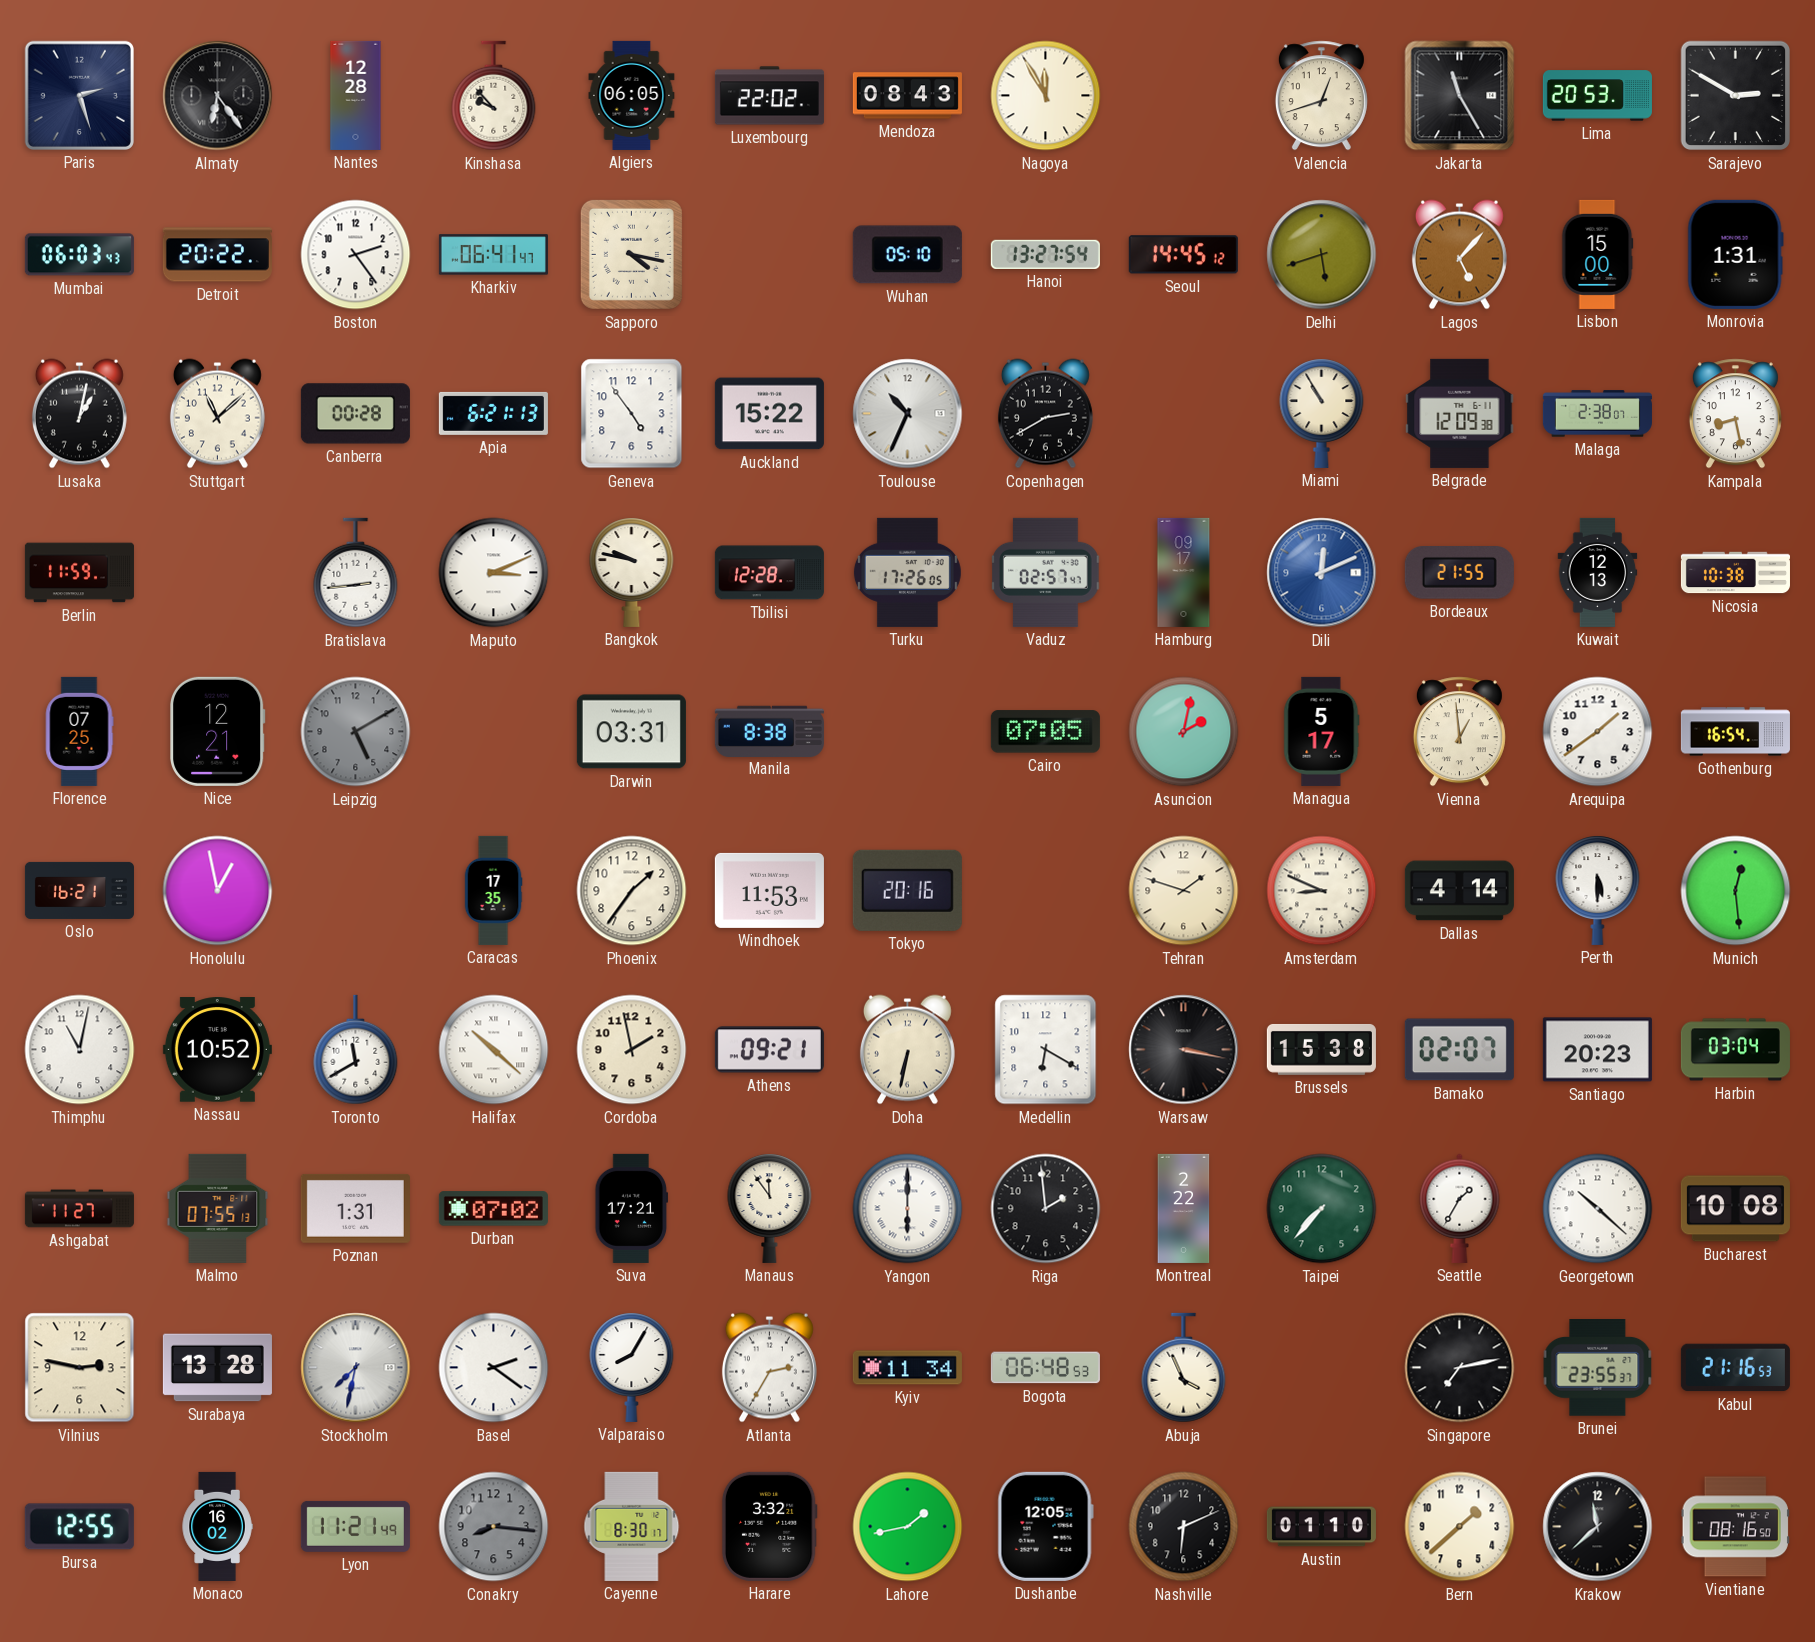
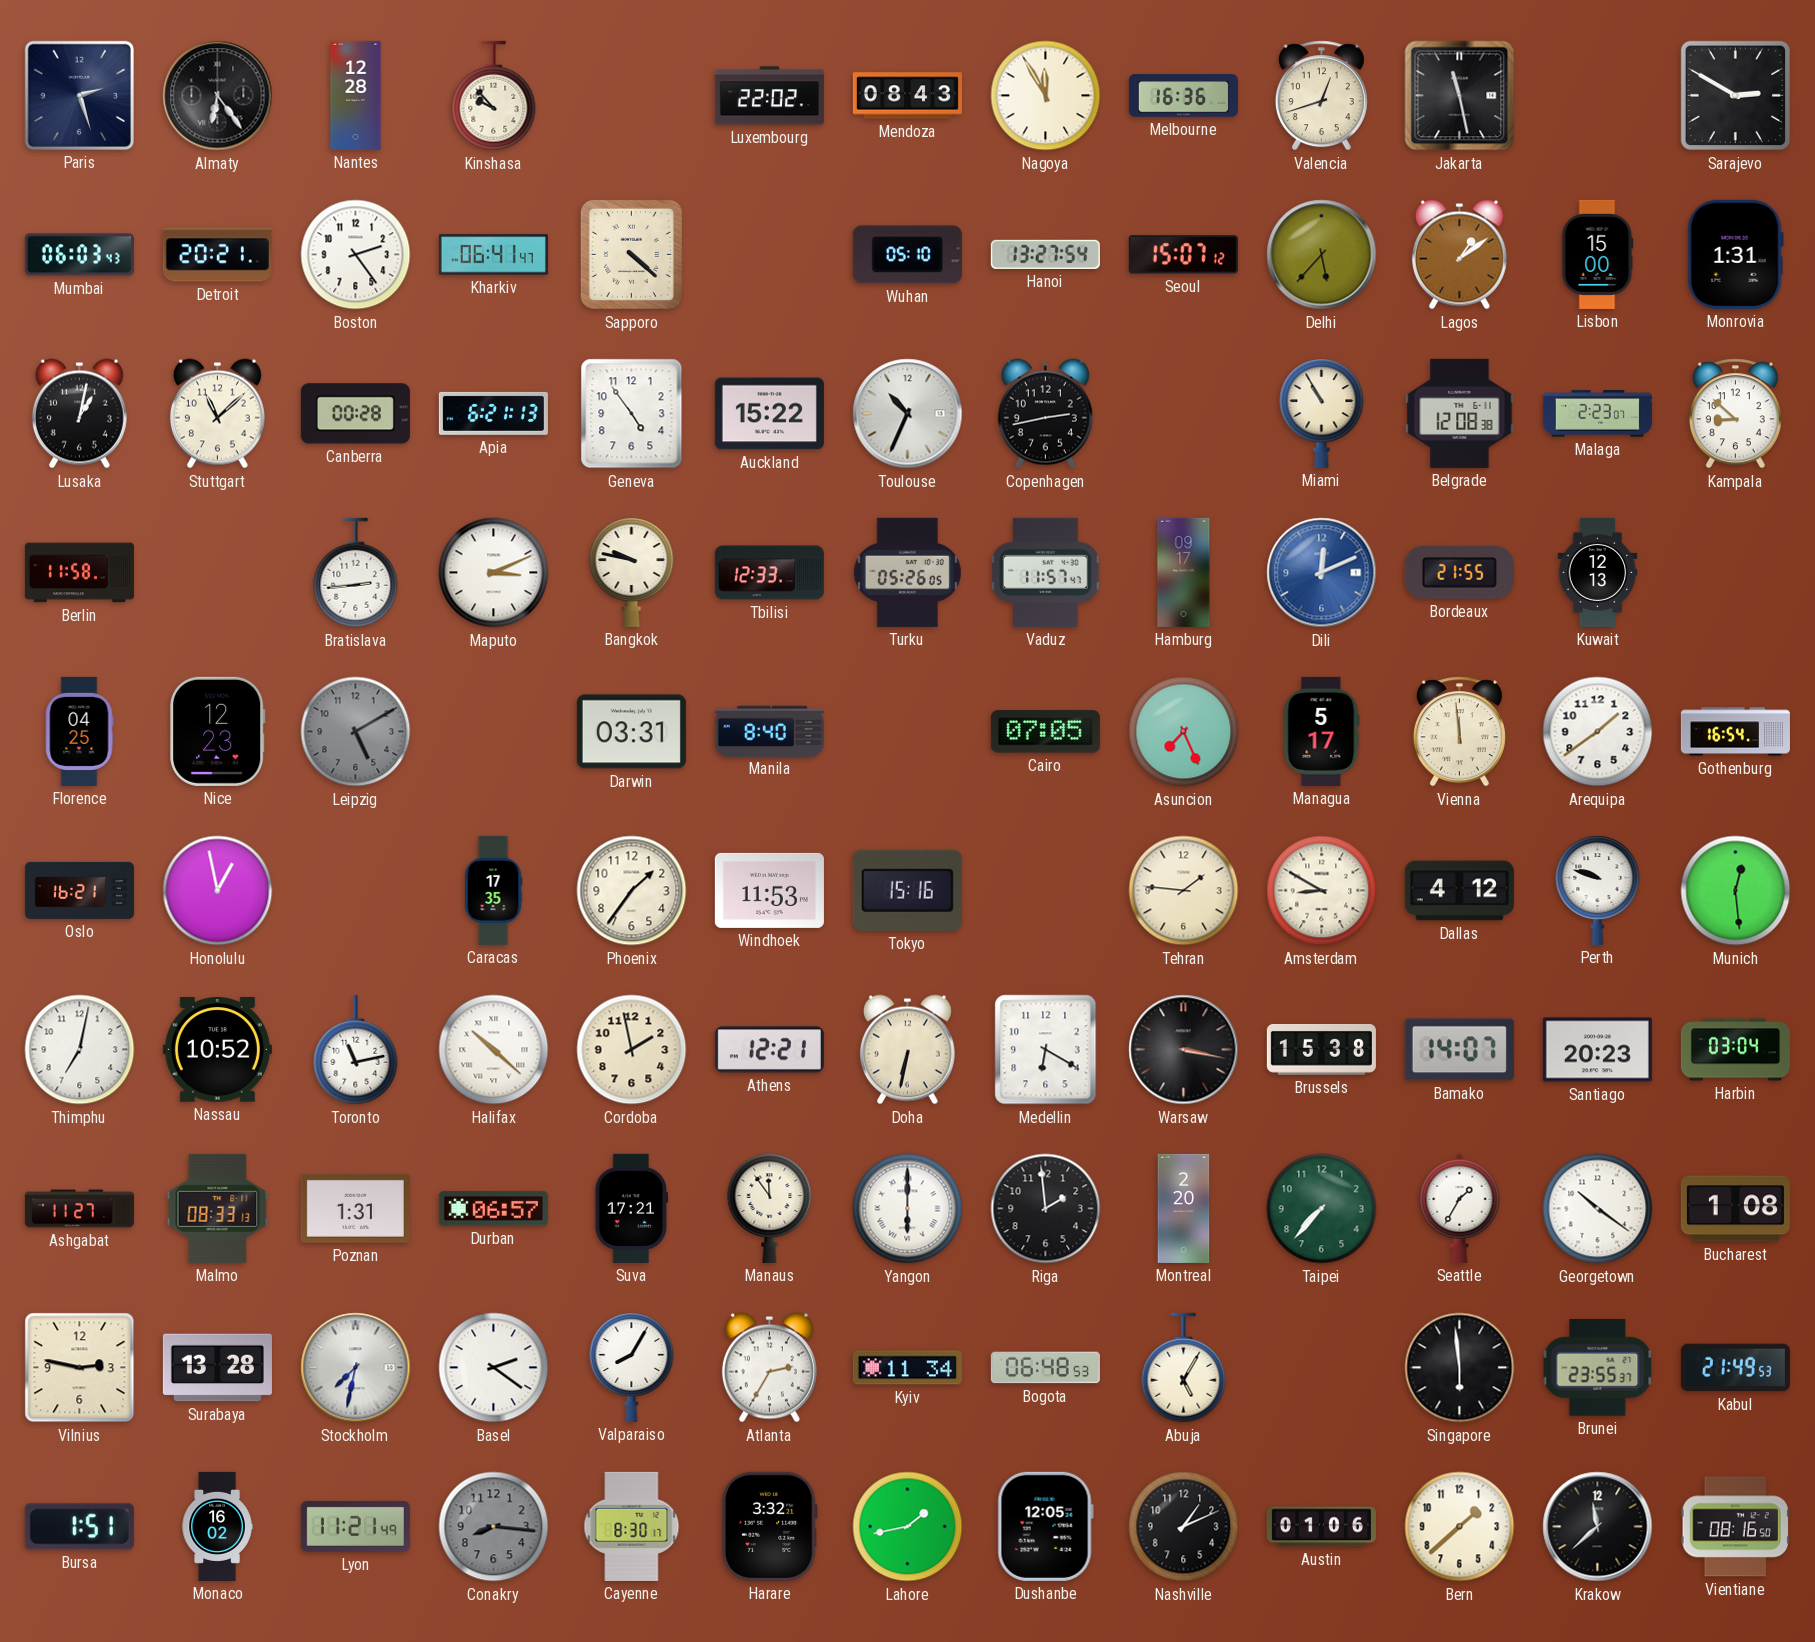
Algiers: 06:05 -> none (632, 95)
Melbourne: none -> 16:36 (1183, 96)
Jakarta: 11:25 -> 11:28 (1460, 96)
Lima: 20:53 -> none (1597, 96)
Detroit: 20:22 -> 20:21 (217, 255)
Sapporo: 4:17 -> 4:22 (631, 254)
Seoul: 14:45 -> 15:07 (1183, 255)
Delhi: 5:42 -> 5:37 (1322, 255)
Lagos: 5:07 -> 1:09 (1459, 255)
Copenhagen: 2:40 -> 2:43 (1045, 414)
Belgrade: 12:09 -> 12:08 (1460, 413)
Malaga: 2:38 -> 2:23 (1597, 414)
Kampala: 8:28 -> 8:52 (1735, 414)
Berlin: 11:59 -> 11:58 (79, 573)
Tbilisi: 12:28 -> 12:33 (769, 573)
Turku: 17:26 -> 05:26 (907, 572)
Vaduz: 02:57 -> 11:57 (1046, 572)
Nicosia: 10:38 -> none (1735, 573)
Florence: 07:25 -> 04:25 (79, 731)
Nice: 12:21 -> 12:23 (218, 731)
Manila: 8:38 -> 8:40 (769, 731)
Asuncion: 2:02 -> 7:26 (1184, 732)
Vienna: 12:59 -> 11:59 (1459, 732)
Tokyo: 20:16 -> 15:16 (907, 890)
Tehran: 1:48 -> 1:46 (1184, 891)
Amsterdam: 8:49 -> 8:50 (1322, 891)
Dallas: 4:14 -> 4:12 (1459, 891)
Perth: 5:30 -> 9:48 (1598, 890)
Thimphu: 11:02 -> 7:02 (80, 1050)
Toronto: 11:40 -> 11:13 (356, 1050)
Athens: 09:21 -> 12:21 (769, 1050)
Bamako: 02:07 -> 14:07 (1459, 1050)
Malmo: 07:55 -> 08:33 (218, 1208)
Durban: 07:02 -> 06:57 (493, 1209)
Montreal: 2:22 -> 2:20 (1184, 1208)
Georgetown: 10:22 -> 10:21 (1598, 1209)
Bucharest: 10:08 -> 1:08 (1735, 1209)
Abuja: 3:56 -> 5:05 (1184, 1368)
Singapore: 7:13 -> 5:59 (1460, 1368)
Kabul: 21:16 -> 21:49 (1735, 1368)
Bursa: 12:55 -> 1:51 (79, 1527)
Nashville: 6:11 -> 1:11 (1184, 1527)
Austin: 01:10 -> 01:06 (1321, 1527)
